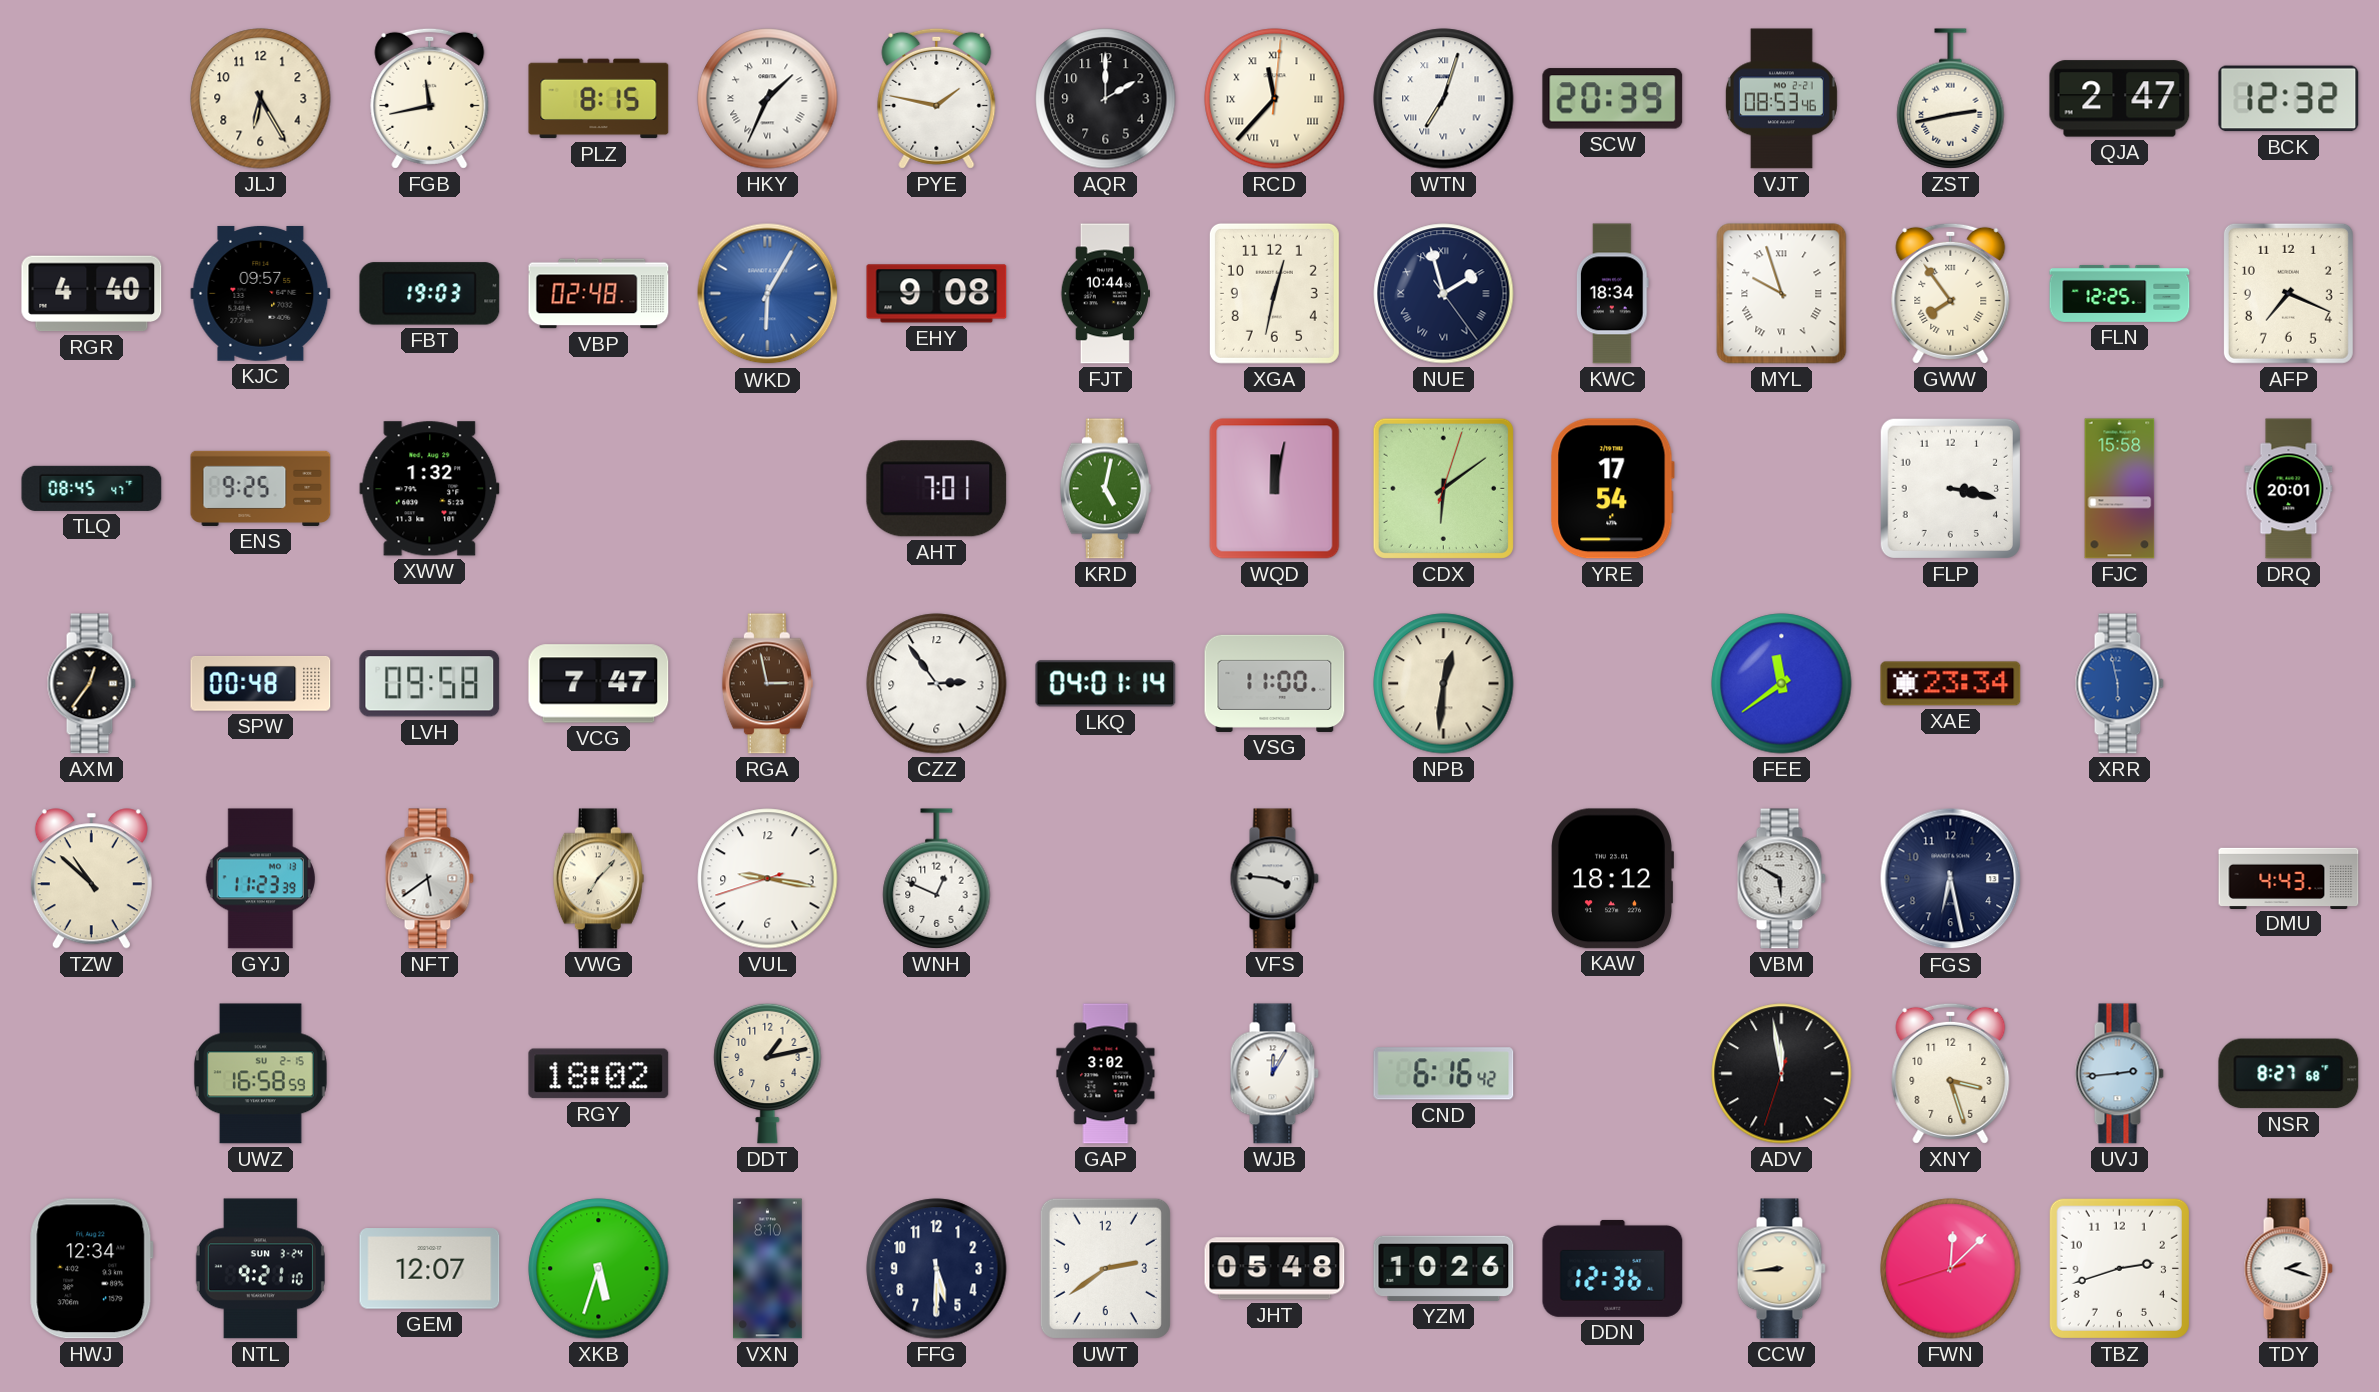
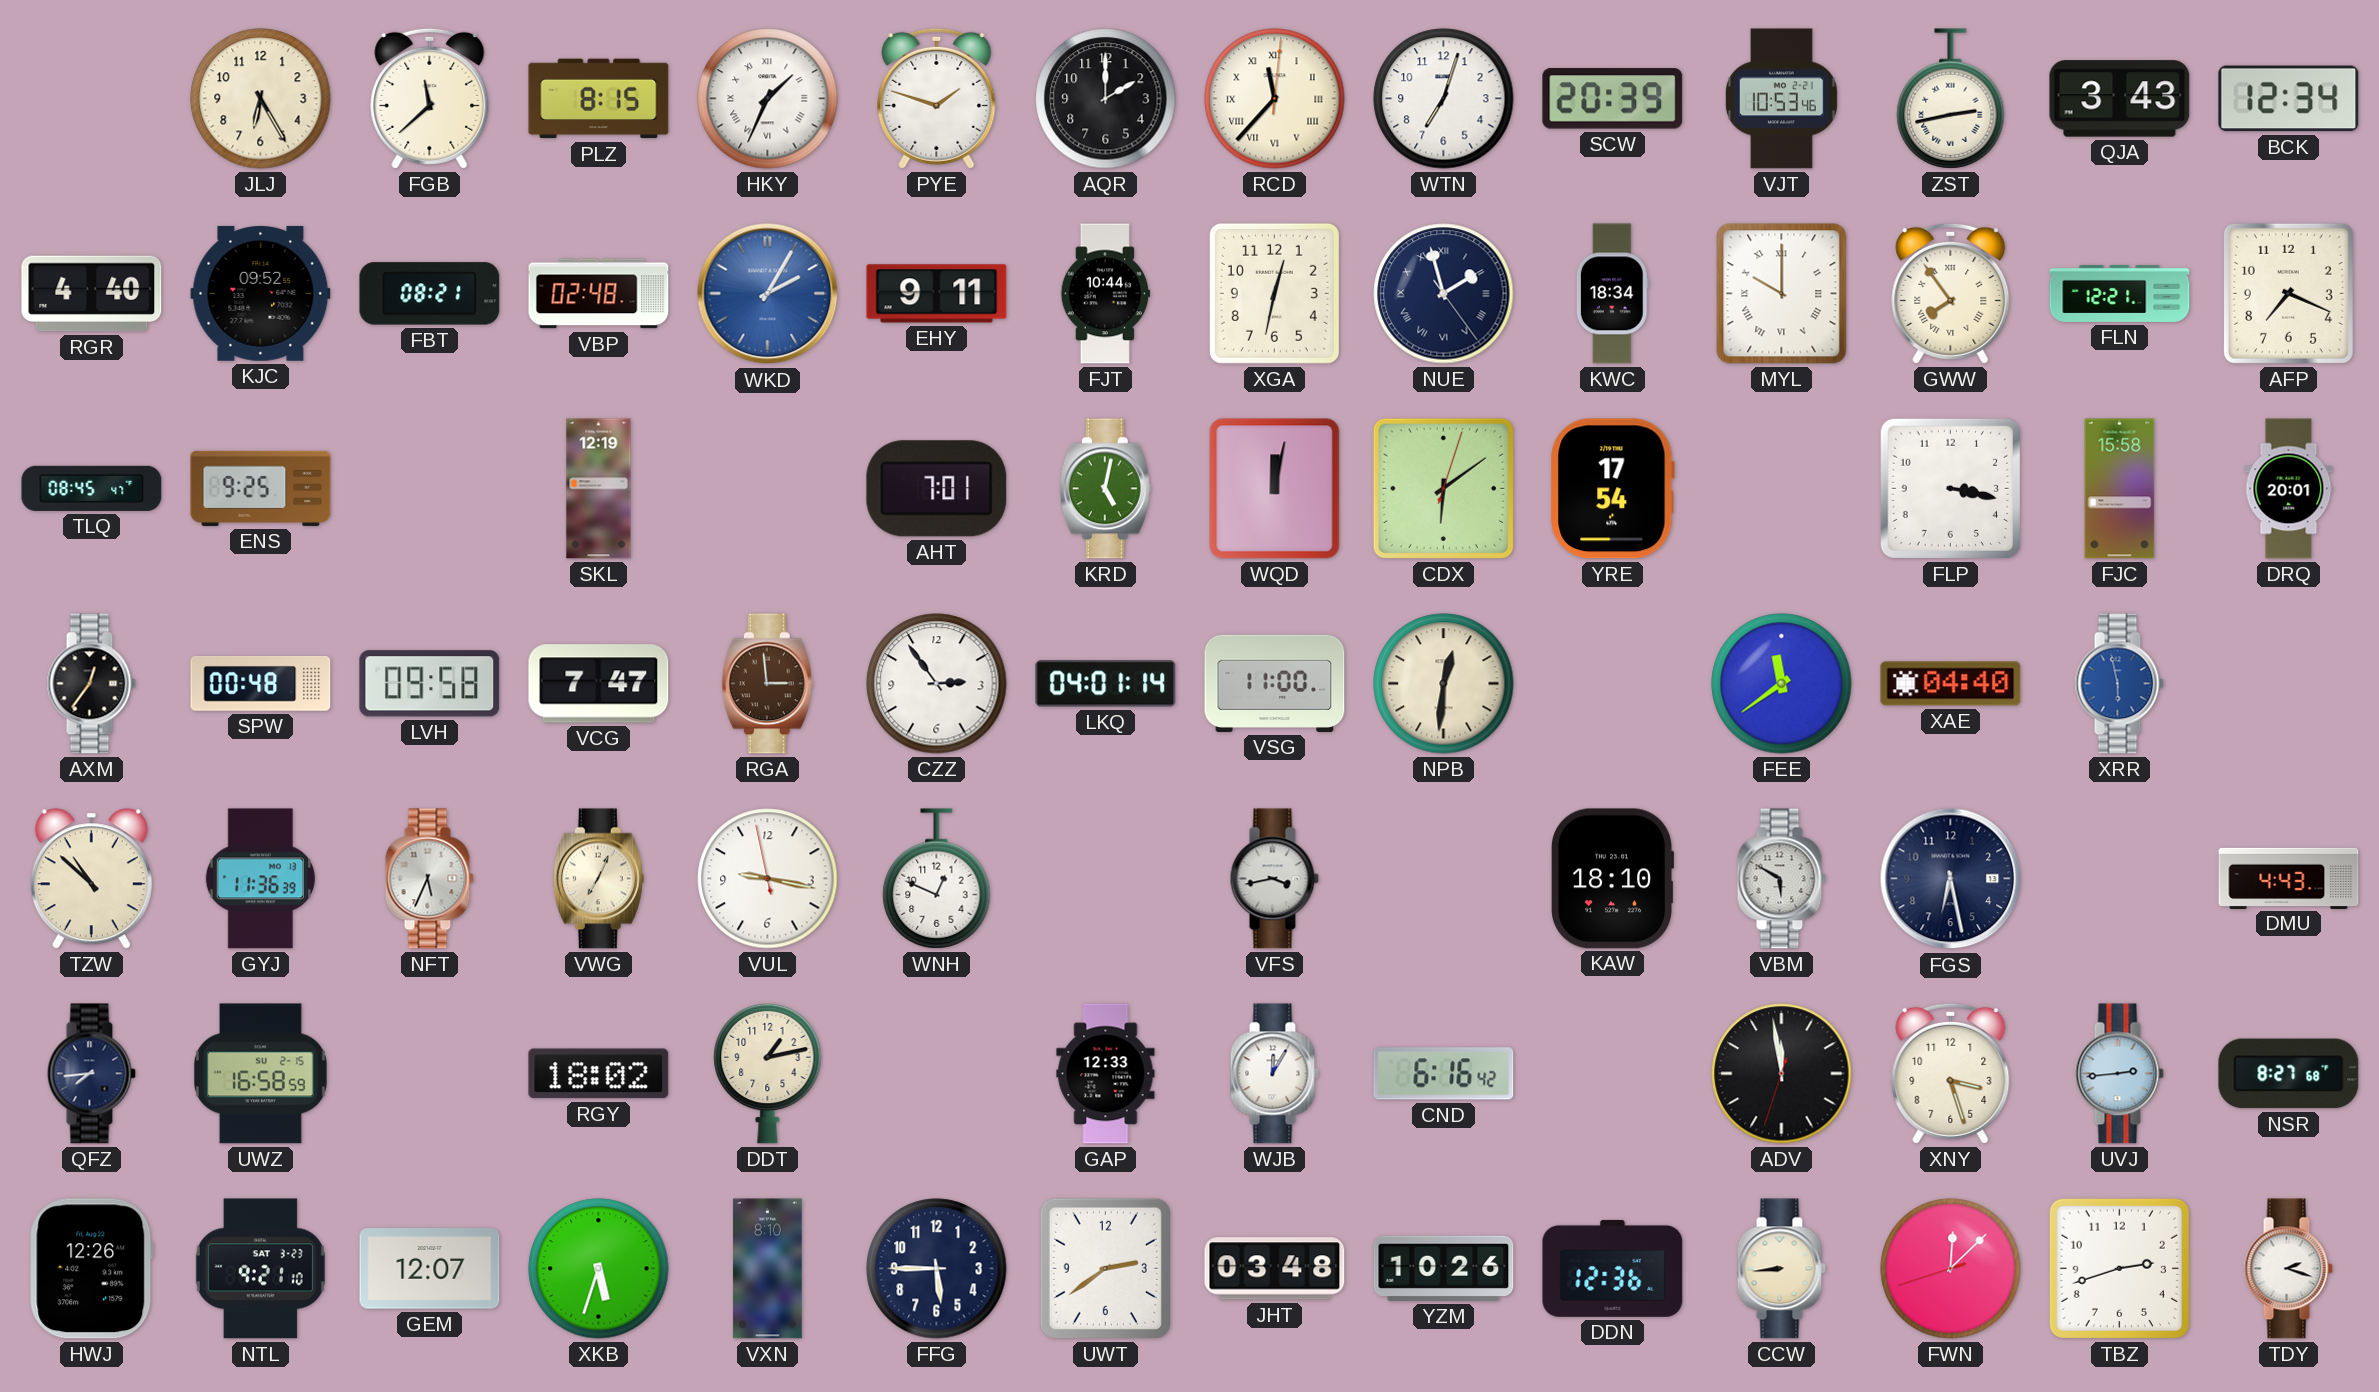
FGB: 11:43 -> 11:38 (430, 98)
PYE: 1:47 -> 1:48 (937, 98)
WTN numerals: Roman -> Arabic (1444, 99)
VJT: 08:53 -> 10:53 (1781, 99)
QJA: 2:47 -> 3:43 (2120, 99)
BCK: 12:32 -> 12:34 (2289, 99)
KJC: 09:57 -> 09:52 (261, 293)
FBT: 19:03 -> 08:21 (430, 294)
WKD: 6:05 -> 2:05 (768, 294)
EHY: 9:08 -> 9:11 (937, 294)
MYL: 9:57 -> 10:00 (1782, 294)
FLN: 12:25 -> 12:21 (2120, 293)
XWW: 1:32 -> none (430, 489)
SKL: none -> 12:19 (599, 489)
RGA: 2:58 -> 2:59 (767, 684)
XAE: 23:34 -> 04:40 (1951, 684)
GYJ: 11:23 -> 11:36 (260, 879)
NFT: 5:39 -> 5:34 (429, 879)
VWG: 7:07 -> 7:04 (598, 879)
VUL: 9:16:42 -> 9:16:58 (768, 879)
VFS: 3:46 -> 3:43 (1274, 879)
KAW: 18:12 -> 18:10 (1612, 879)
QFZ: none -> 7:44 (91, 1074)
GAP: 3:02 -> 12:33 (1106, 1074)
HWJ: 12:34 -> 12:26 (92, 1269)
NTL date: SUN 3-24 -> SAT 3-23 (260, 1269)
FFG: 5:30 -> 5:45 (937, 1269)
JHT: 05:48 -> 03:48 (1275, 1269)
